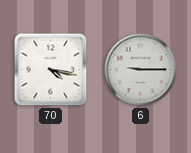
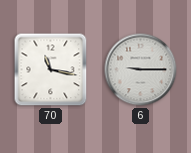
70: 4:17 -> 11:17 (51, 70)
